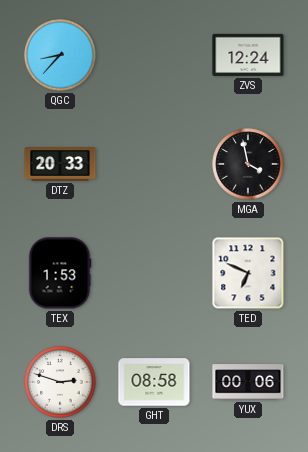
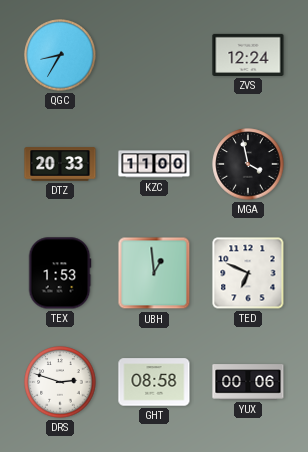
QGC: 8:37 -> 8:35 (60, 55)
KZC: none -> 11:00 (154, 164)
UBH: none -> 12:59 (154, 273)
